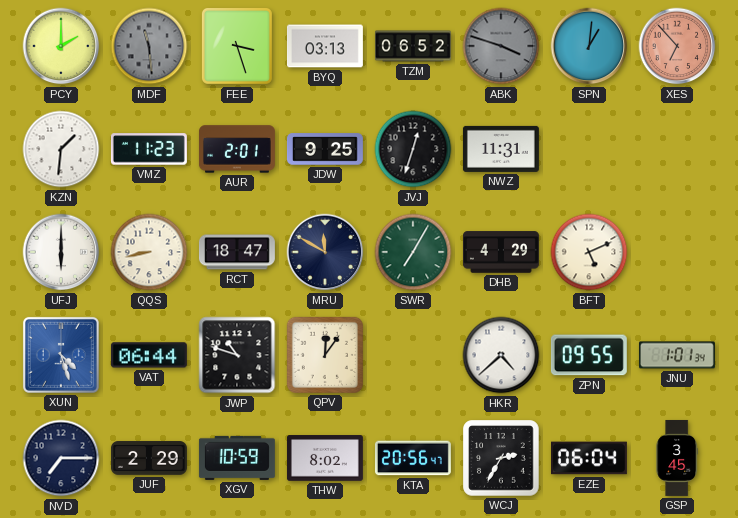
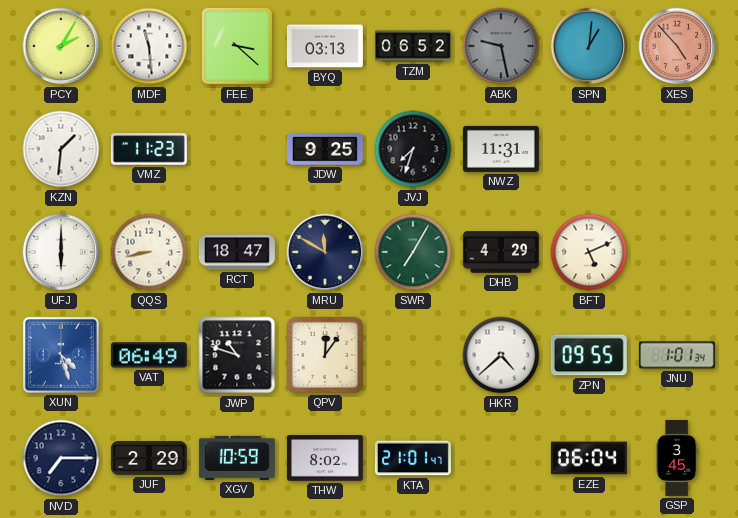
PCY: 2:00 -> 2:05 (61, 46)
MDF dial: grey -> white (149, 46)
FEE: 3:27 -> 3:22 (237, 46)
ABK: 3:48 -> 9:28 (501, 46)
XES: 6:53 -> 4:53 (677, 46)
AUR: 2:01 -> none (237, 149)
JVJ: 12:33 -> 7:33 (413, 149)
VAT: 06:44 -> 06:49 (149, 355)
KTA: 20:56 -> 21:01 (413, 458)
WCJ: 2:35 -> none (501, 458)
